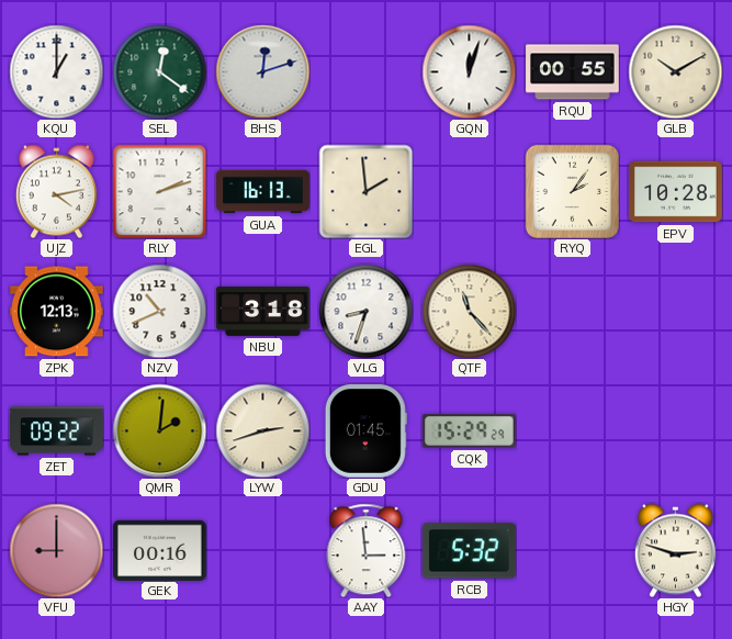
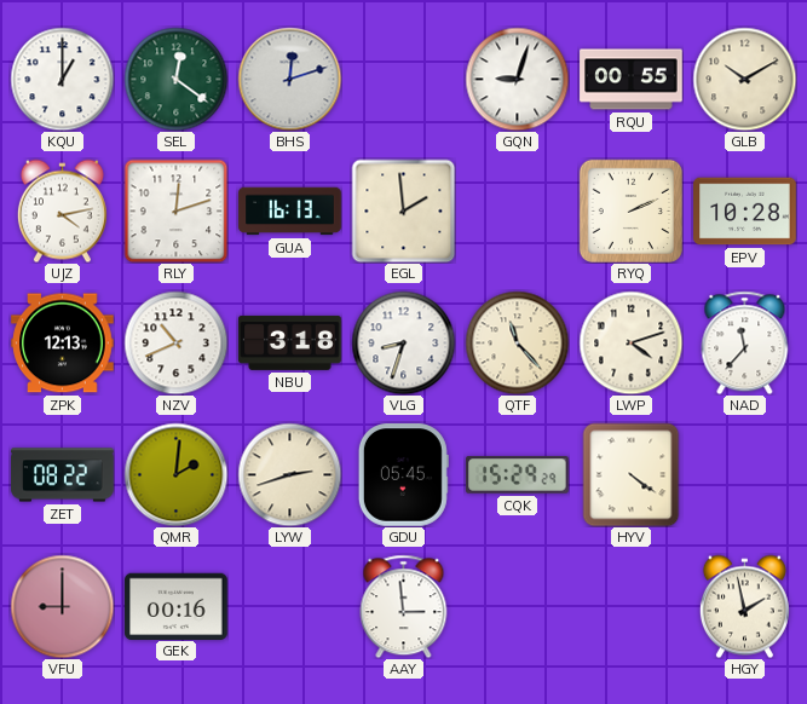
GQN: 12:03 -> 9:03 (517, 79)
RLY: 2:12 -> 12:12 (175, 210)
RYQ: 2:06 -> 2:11 (630, 210)
LWP: none -> 4:12 (630, 342)
NAD: none -> 11:37 (745, 342)
ZET: 09:22 -> 08:22 (63, 475)
GDU: 01:45 -> 05:45 (403, 475)
HYV: none -> 4:21 (632, 474)
RCB: 5:32 -> none (470, 551)
HGY: 2:48 -> 1:58 (744, 606)
